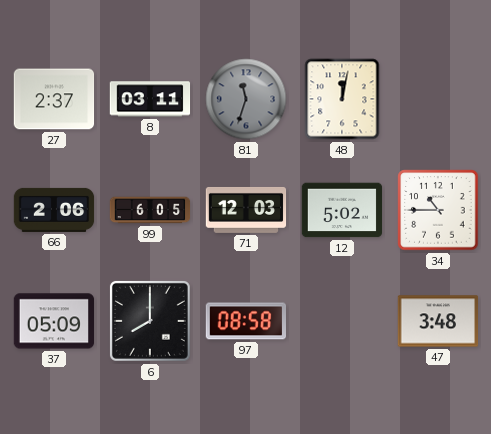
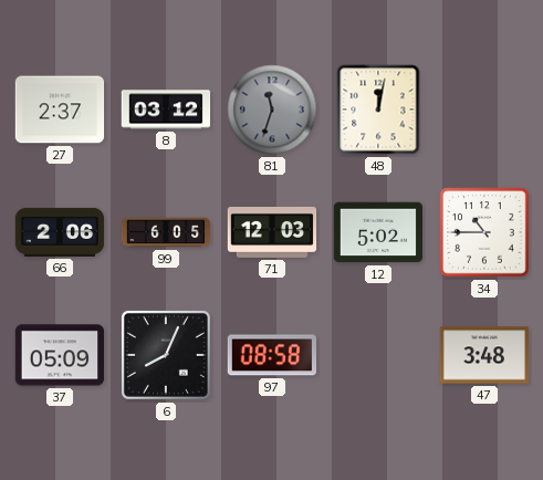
8: 03:11 -> 03:12 (166, 109)
6: 8:00 -> 8:04 (166, 355)
